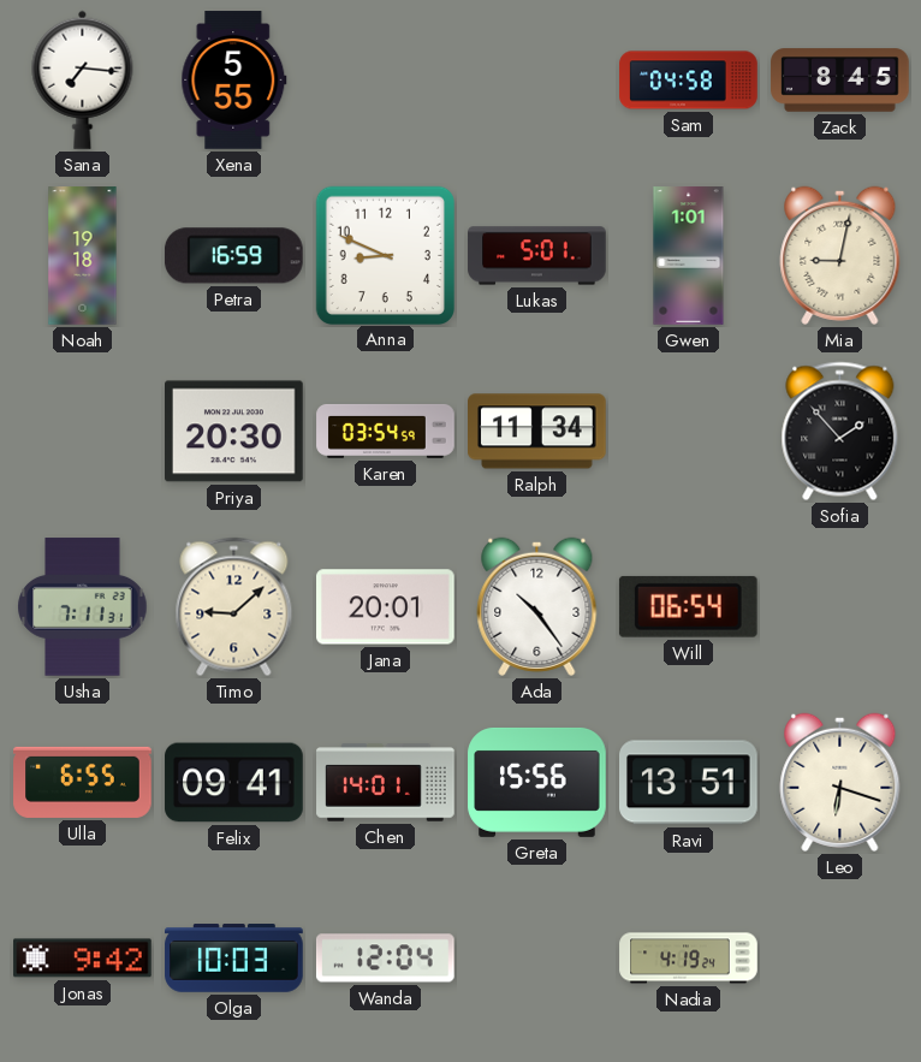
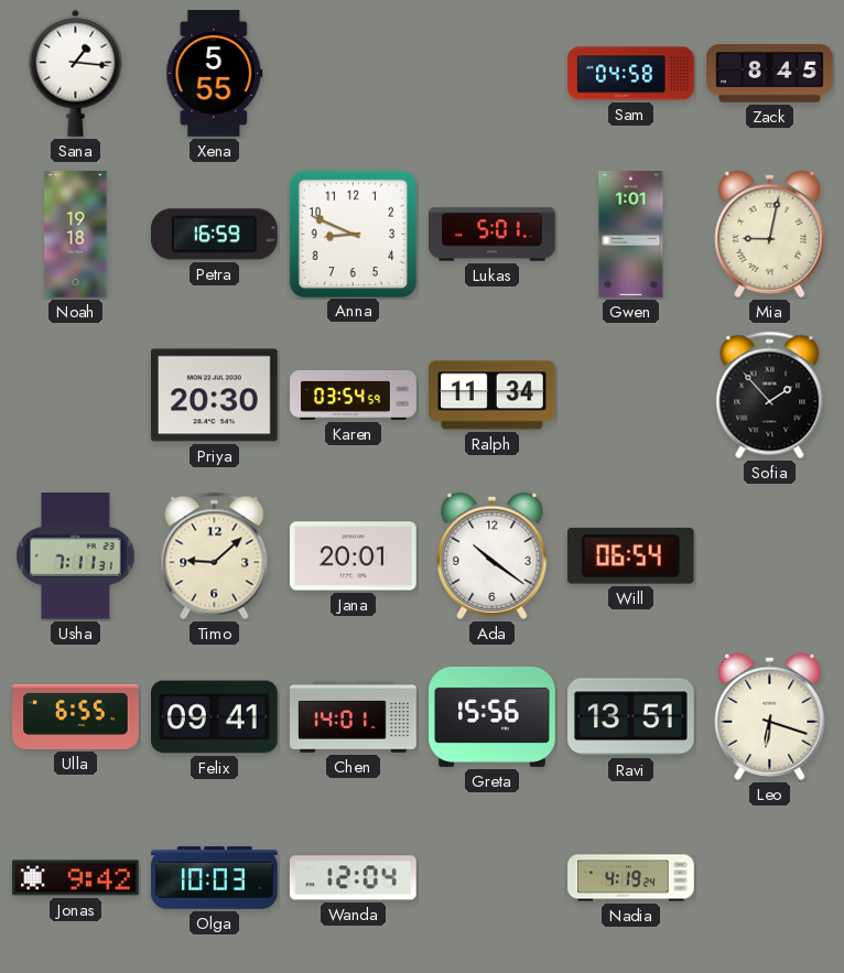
Sana: 7:16 -> 1:16 (76, 73)
Ada: 10:24 -> 10:21 (493, 555)
